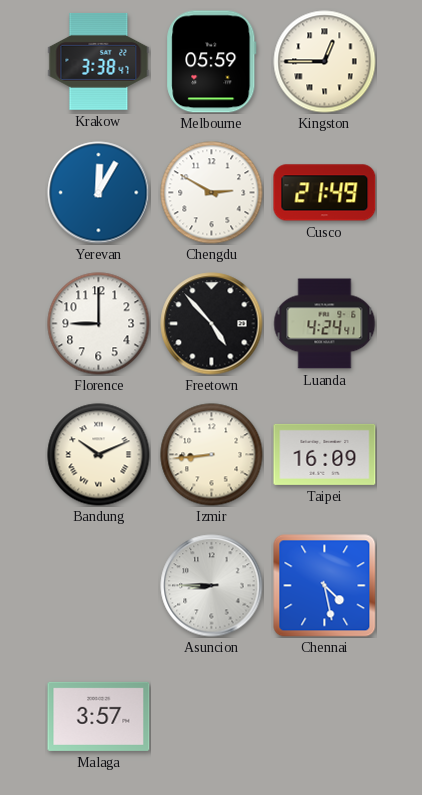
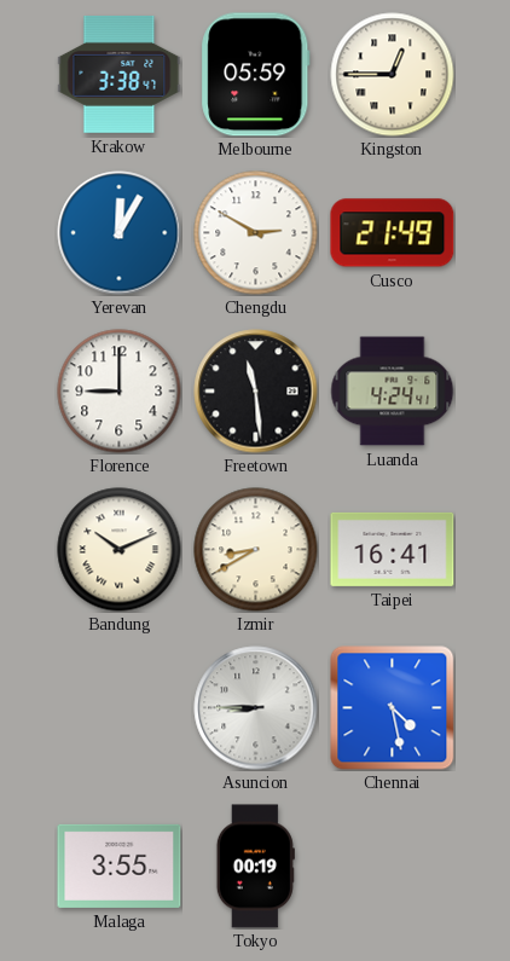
Freetown: 4:53 -> 11:29 (256, 392)
Izmir: 8:44 -> 8:40 (256, 550)
Taipei: 16:09 -> 16:41 (393, 549)
Malaga: 3:57 -> 3:55 (120, 866)
Tokyo: none -> 00:19 (255, 867)
